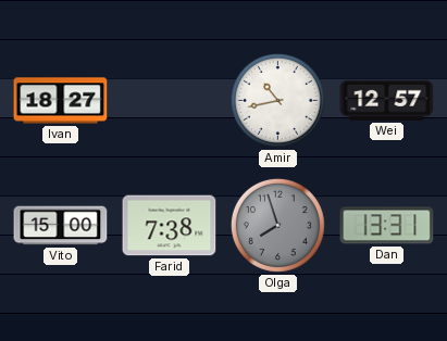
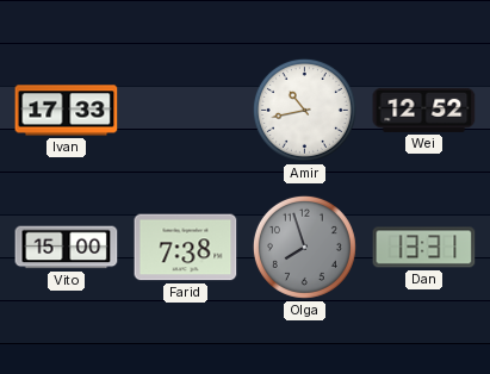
Ivan: 18:27 -> 17:33 (67, 111)
Wei: 12:57 -> 12:52 (424, 110)
